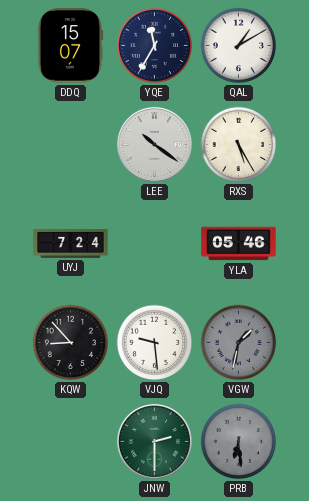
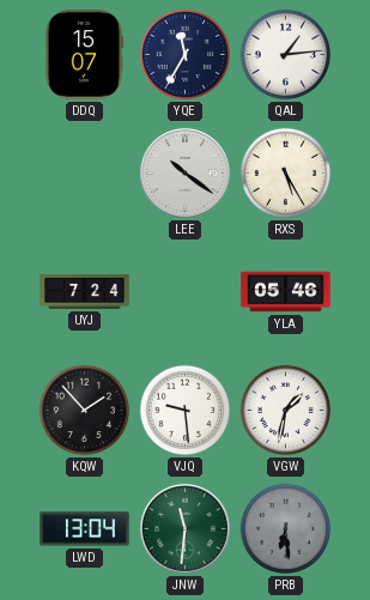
QAL: 1:10 -> 1:14 (286, 55)
KQW: 8:53 -> 1:53 (85, 411)
VGW dial: grey -> white (286, 411)
LWD: none -> 13:04 (85, 529)
JNW: 2:30 -> 11:31 (184, 528)
